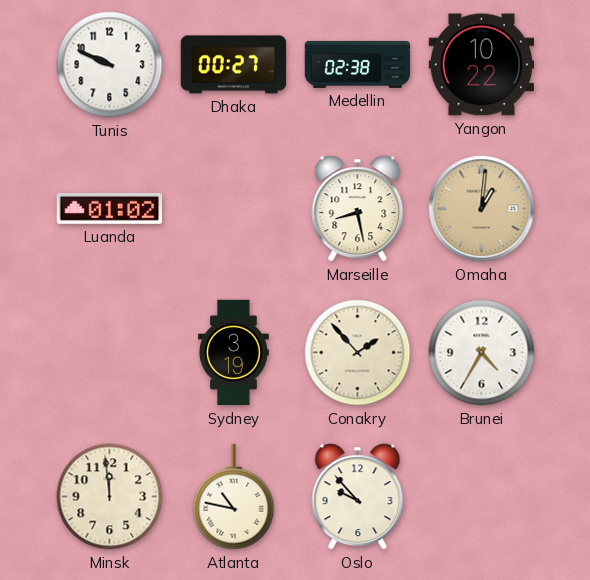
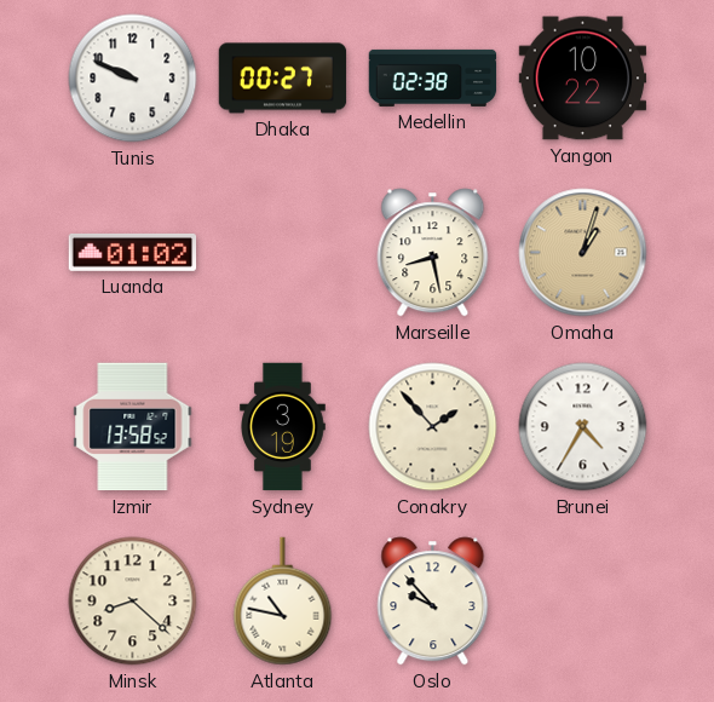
Omaha: 1:01 -> 1:03 (583, 253)
Izmir: none -> 13:58 (133, 427)
Minsk: 11:59 -> 8:22 (133, 602)
